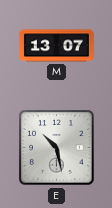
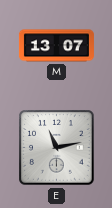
E: 10:28 -> 11:13 (57, 148)
